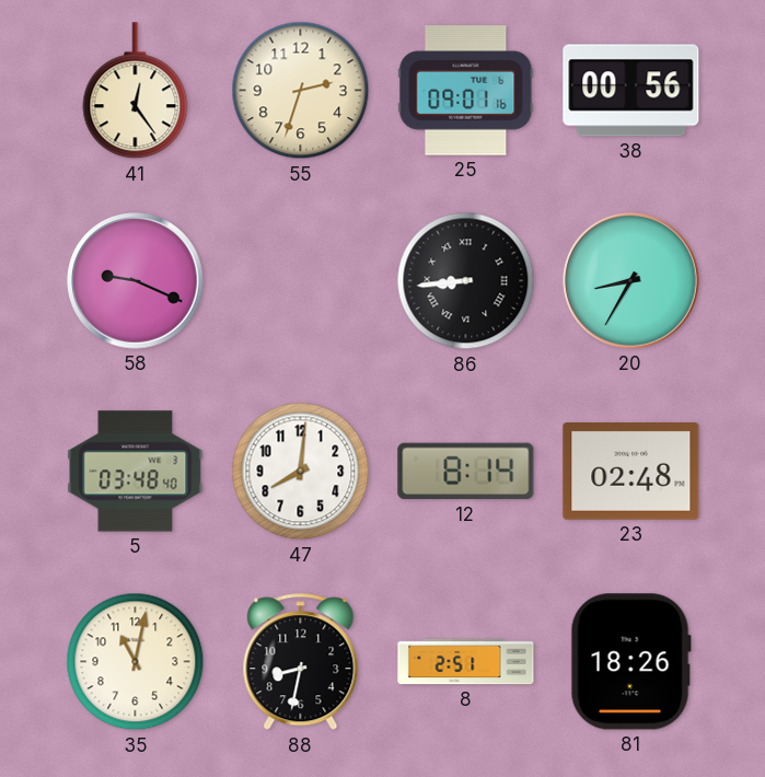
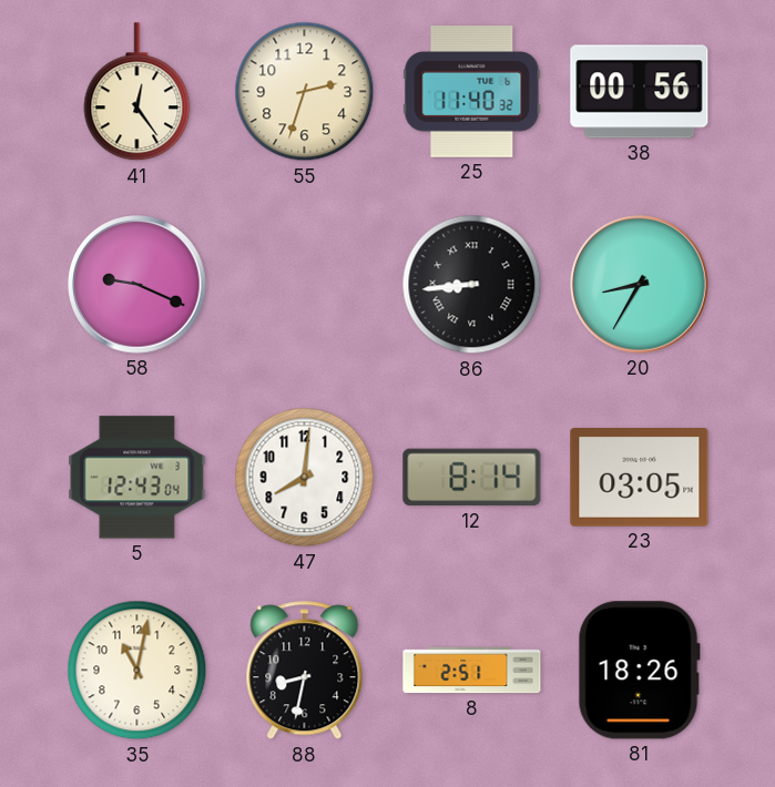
25: 09:01 -> 11:40 (472, 92)
5: 03:48 -> 12:43 (137, 478)
23: 02:48 -> 03:05 (640, 478)
